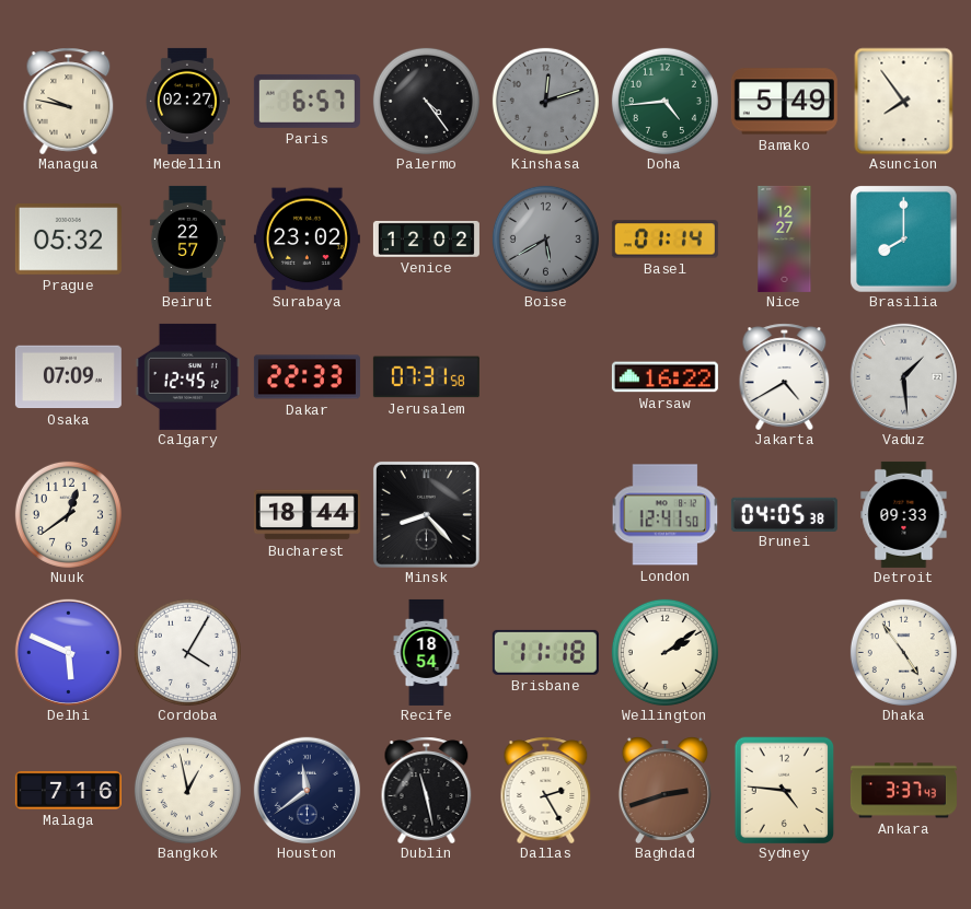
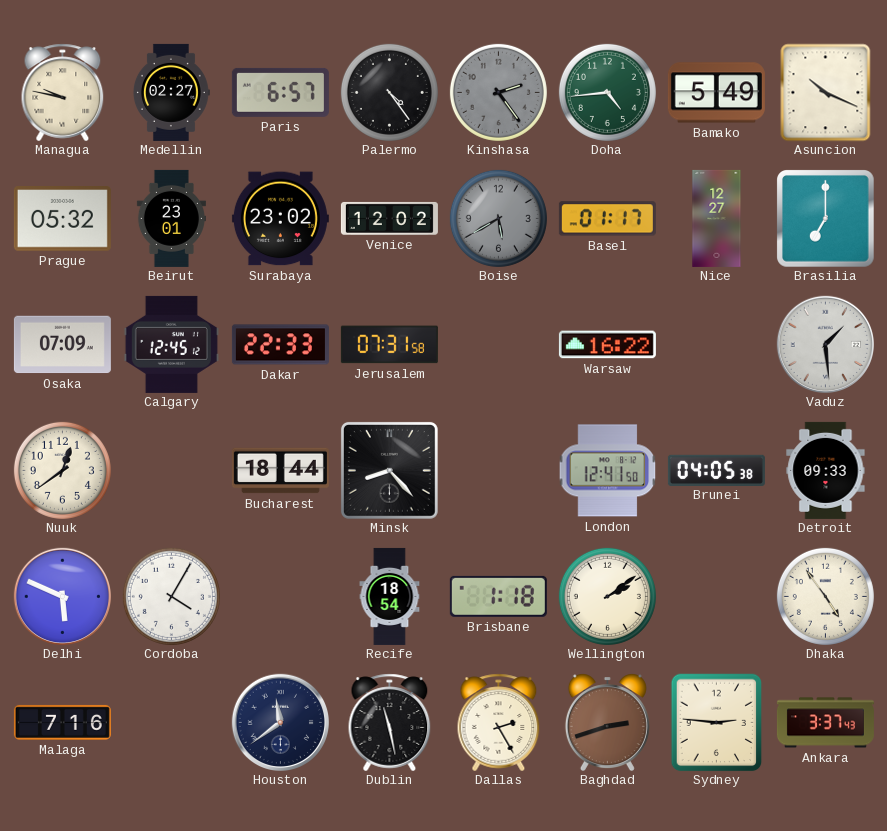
Kinshasa: 12:12 -> 2:24 (498, 92)
Asuncion: 7:54 -> 10:19 (826, 92)
Beirut: 22:57 -> 23:01 (171, 218)
Basel: 01:14 -> 01:17 (607, 219)
Brasilia: 8:00 -> 7:00 (826, 219)
Jakarta: 4:40 -> none (785, 376)
Brisbane: 11:18 -> 1:18 (498, 596)
Bangkok: 12:58 -> none (187, 790)
Sydney: 4:46 -> 2:46 (717, 722)
